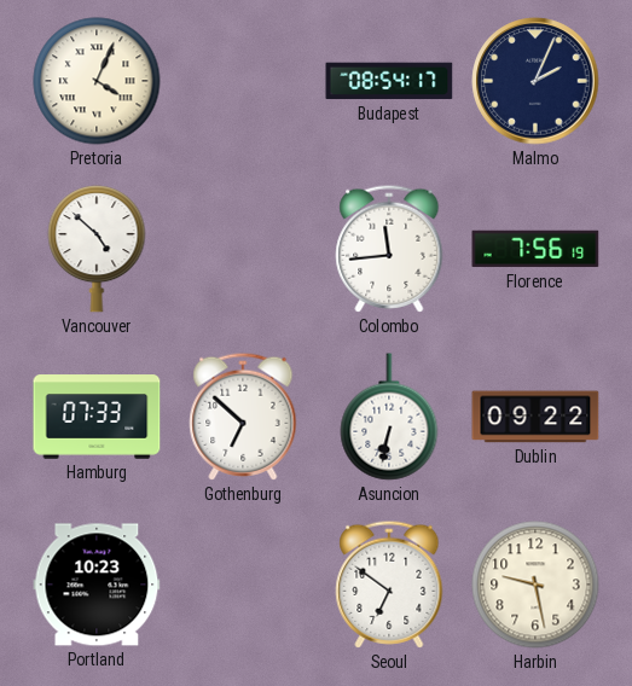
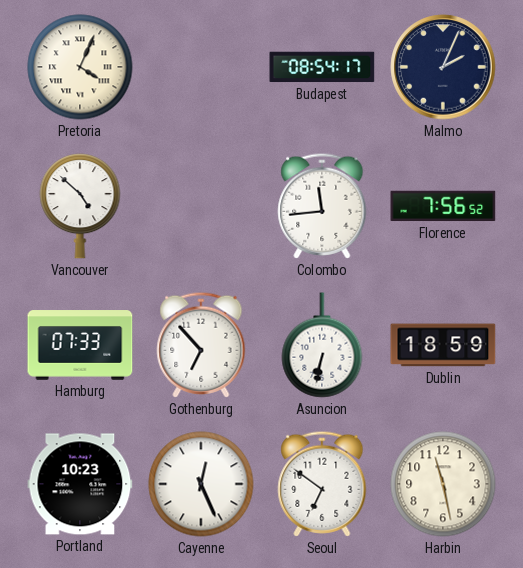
Florence: 7:56:19 -> 7:56:52 (443, 206)
Gothenburg: 6:52 -> 6:53 (201, 345)
Dublin: 09:22 -> 18:59 (443, 345)
Cayenne: none -> 12:26 (201, 484)
Harbin: 9:28 -> 11:28 (443, 484)
